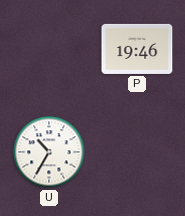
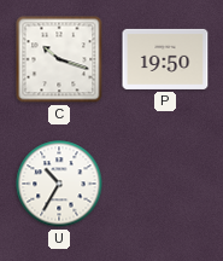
C: none -> 10:18 (59, 59)
P: 19:46 -> 19:50 (165, 59)
